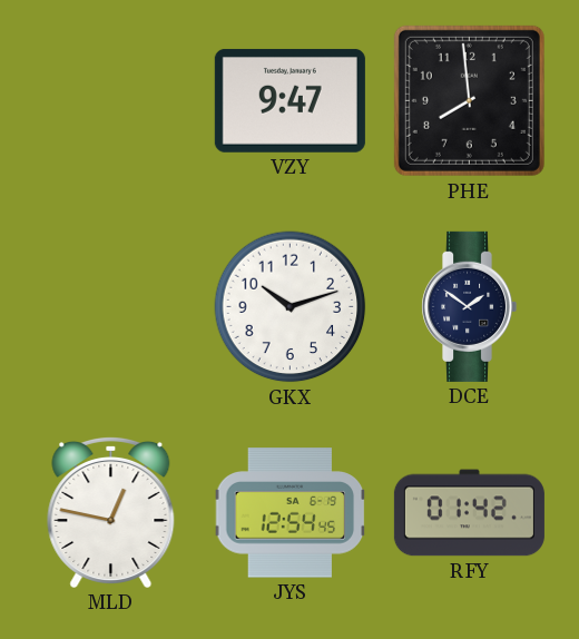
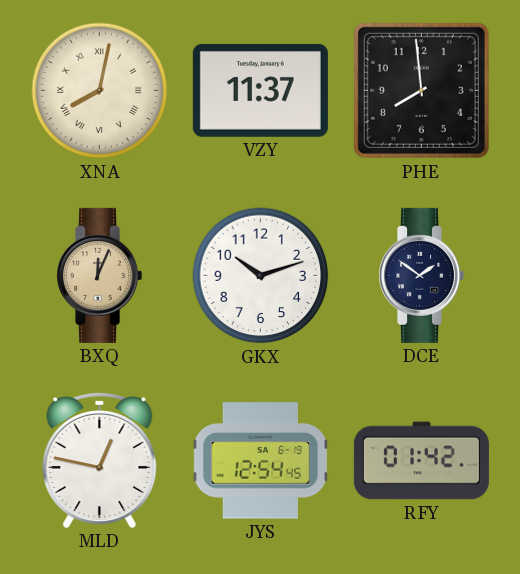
XNA: none -> 8:02 (100, 91)
VZY: 9:47 -> 11:37 (260, 90)
BXQ: none -> 12:04 (100, 275)
